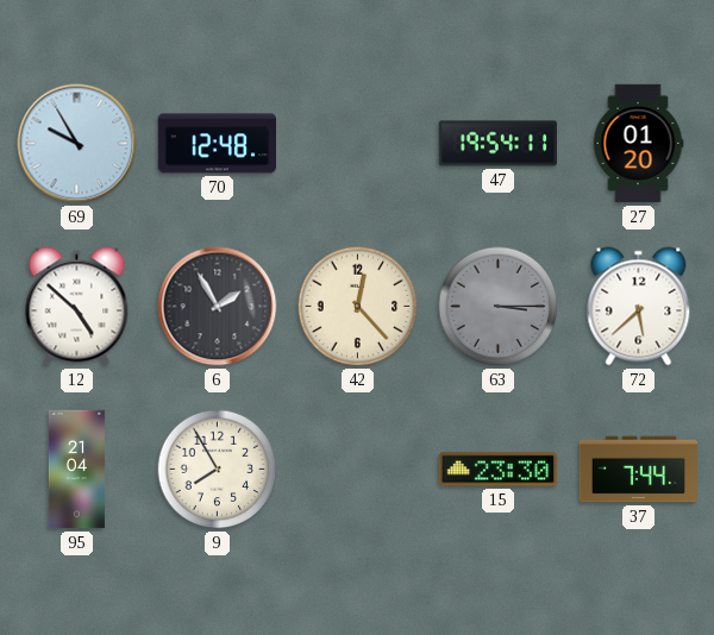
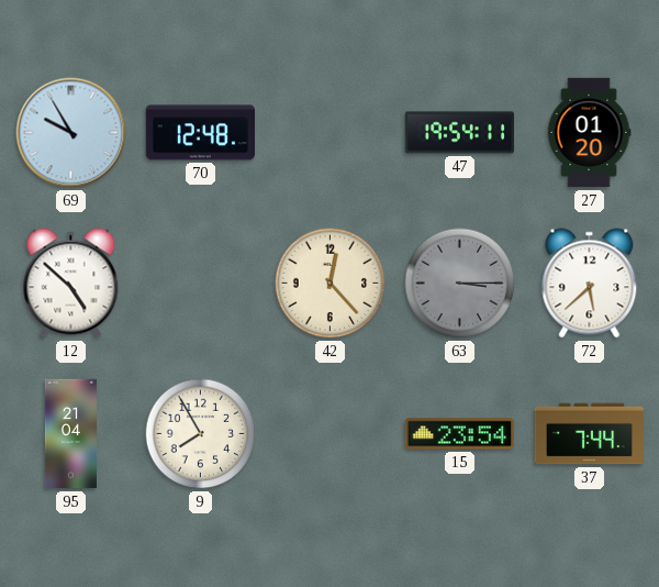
6: 1:55 -> none (218, 307)
15: 23:30 -> 23:54 (459, 434)
